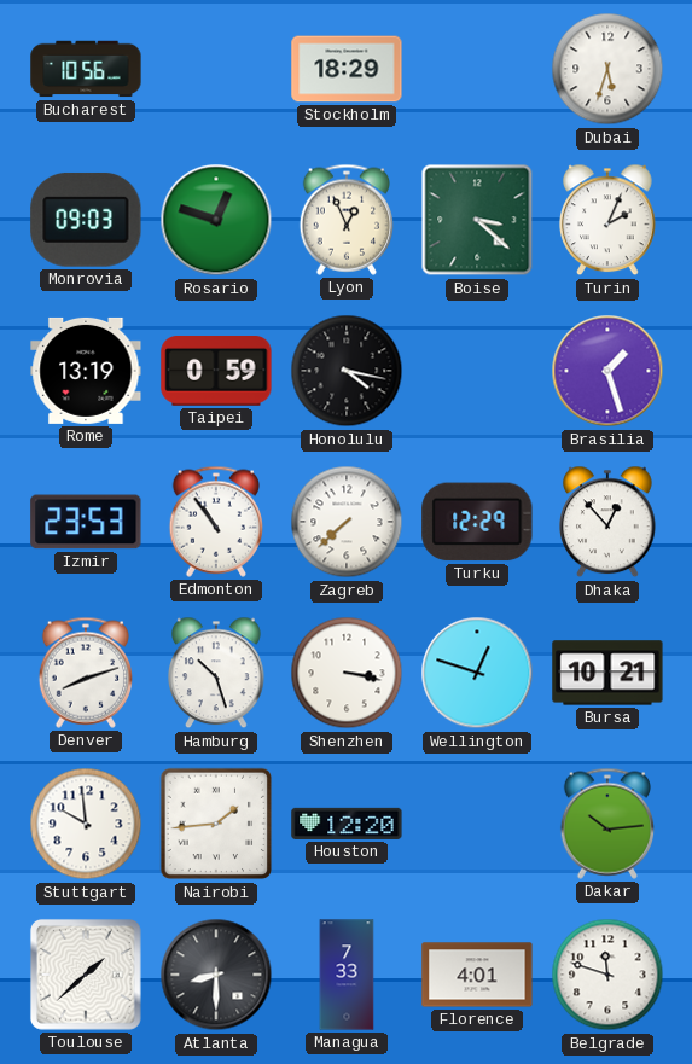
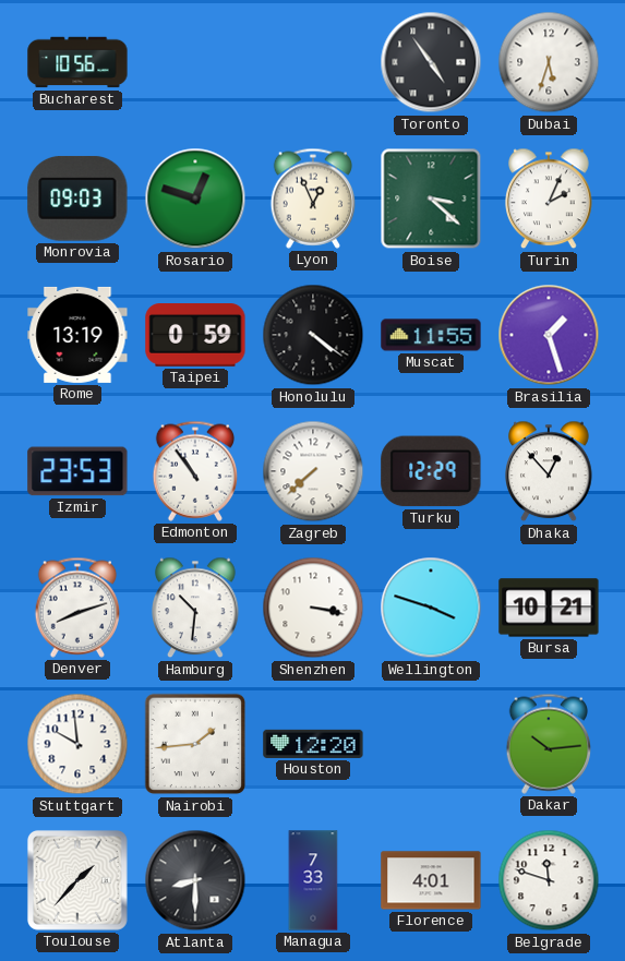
Stockholm: 18:29 -> none (347, 69)
Toronto: none -> 4:54 (431, 62)
Honolulu: 4:17 -> 4:21 (313, 335)
Muscat: none -> 11:55 (431, 335)
Hamburg: 10:27 -> 10:31 (196, 608)
Wellington: 12:48 -> 3:48 (431, 608)
Toulouse: 1:38 -> 1:37 (77, 880)
